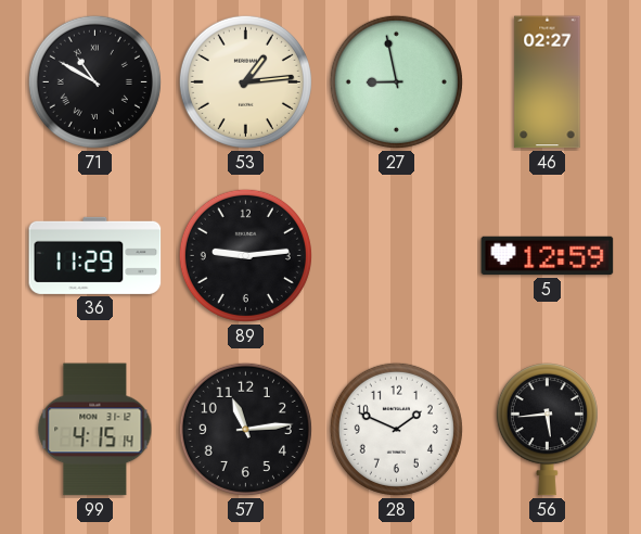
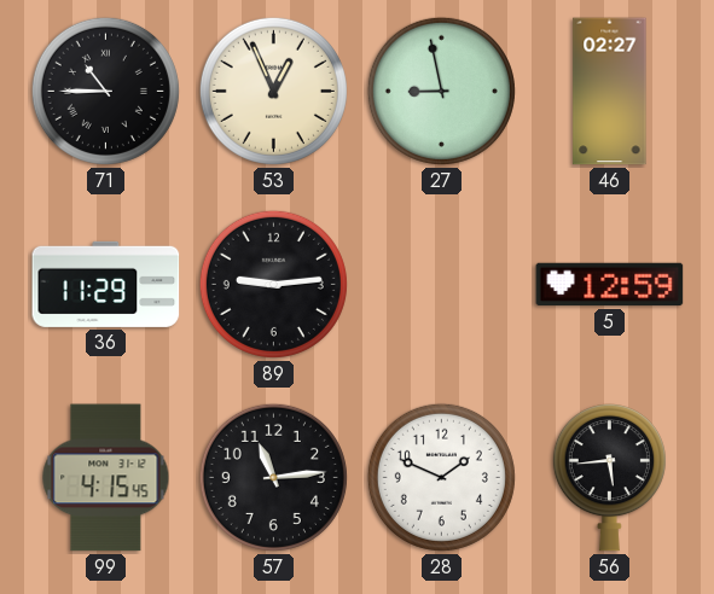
71: 10:50 -> 10:45 (105, 91)
53: 1:14 -> 12:56 (273, 91)
99: 4:15:14 -> 4:15:45 (106, 478)
